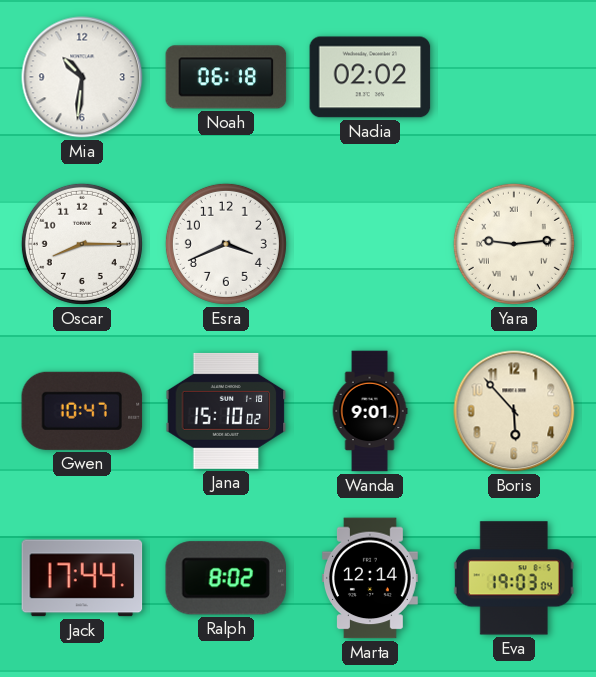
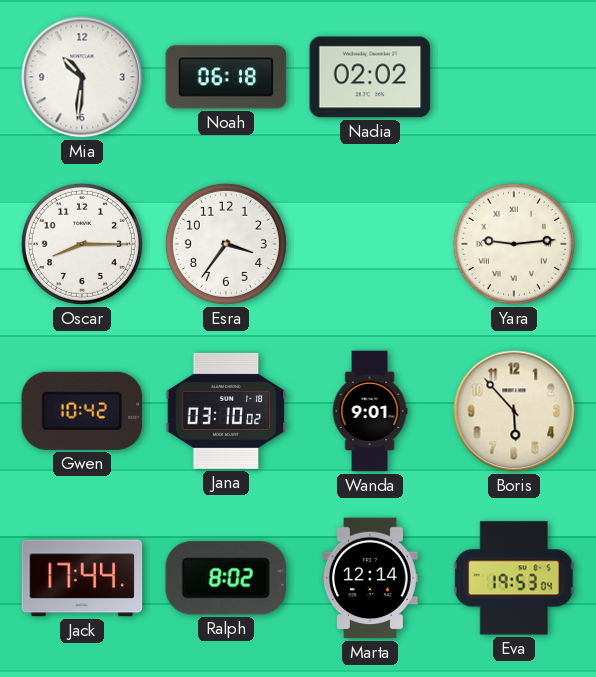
Esra: 3:41 -> 3:36 (226, 244)
Gwen: 10:47 -> 10:42 (82, 411)
Jana: 15:10 -> 03:10 (226, 411)
Eva: 19:03 -> 19:53 (514, 578)
